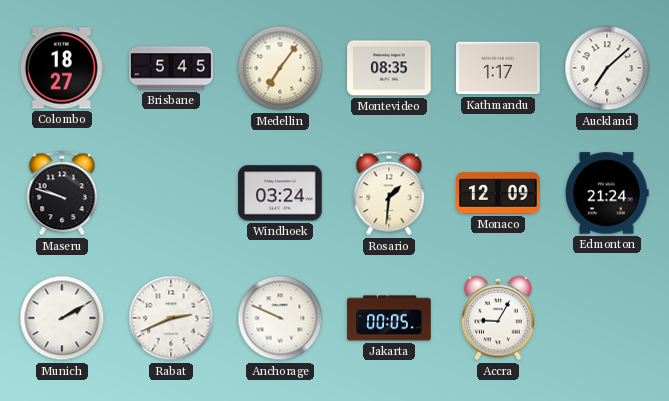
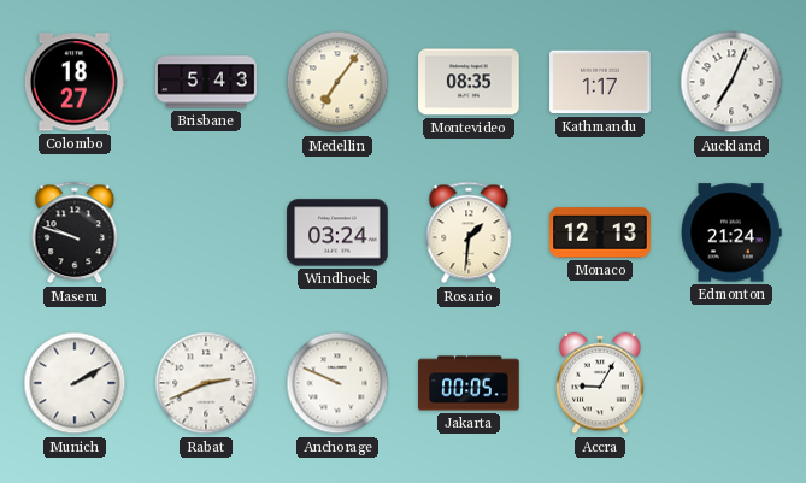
Brisbane: 5:45 -> 5:43 (206, 82)
Auckland: 7:08 -> 7:04 (731, 82)
Monaco: 12:09 -> 12:13 (600, 232)
